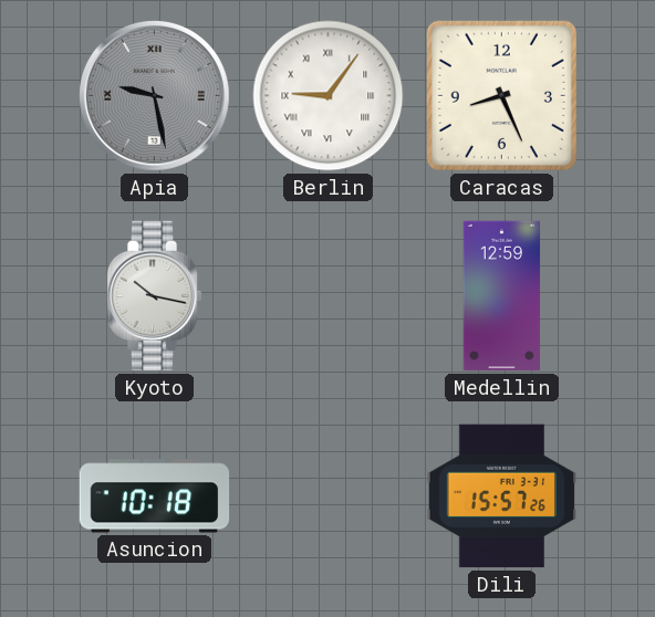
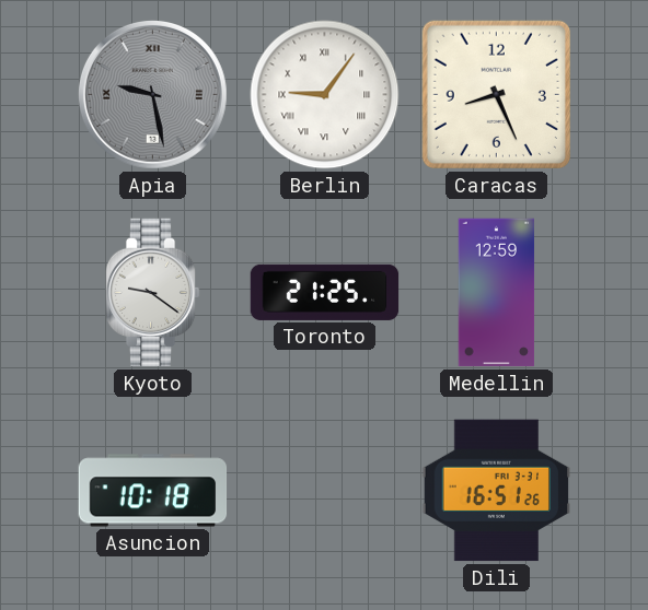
Kyoto: 10:17 -> 9:21 (152, 293)
Toronto: none -> 21:25 (325, 292)
Dili: 15:57 -> 16:51 (497, 491)
